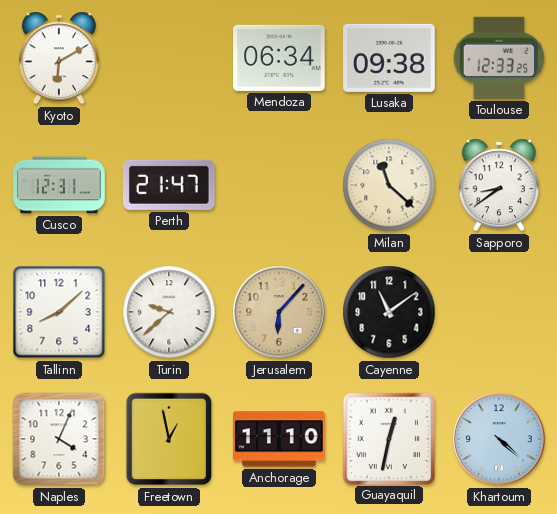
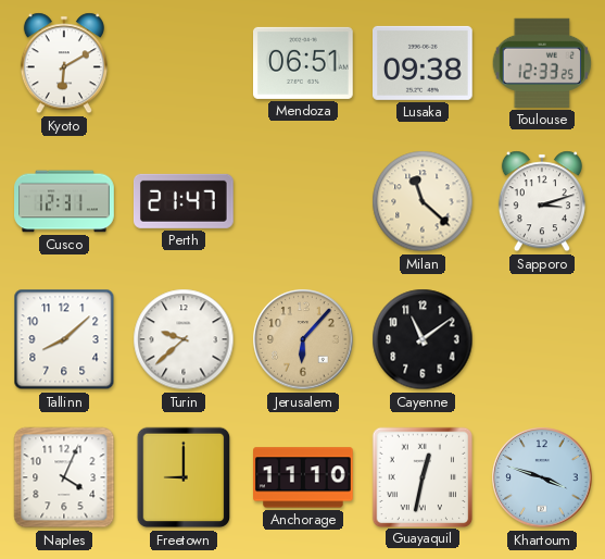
Mendoza: 06:34 -> 06:51 (304, 63)
Sapporo: 8:39 -> 3:12 (542, 201)
Freetown: 12:58 -> 9:00 (184, 477)
Khartoum: 4:22 -> 3:48 (542, 477)
